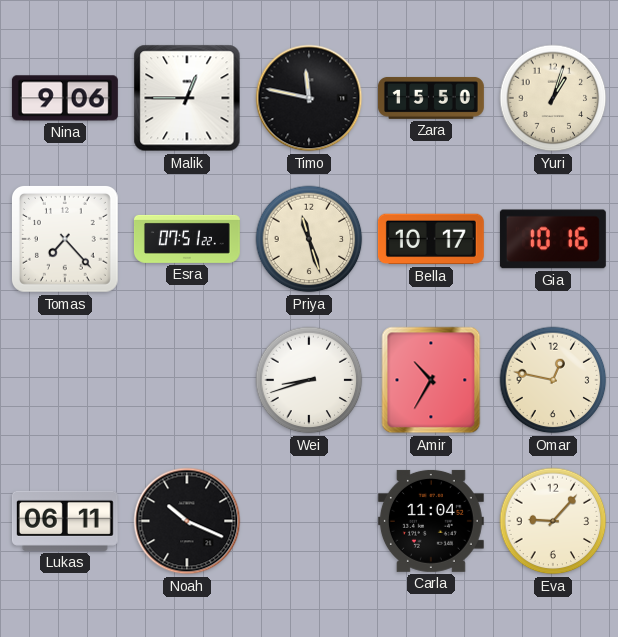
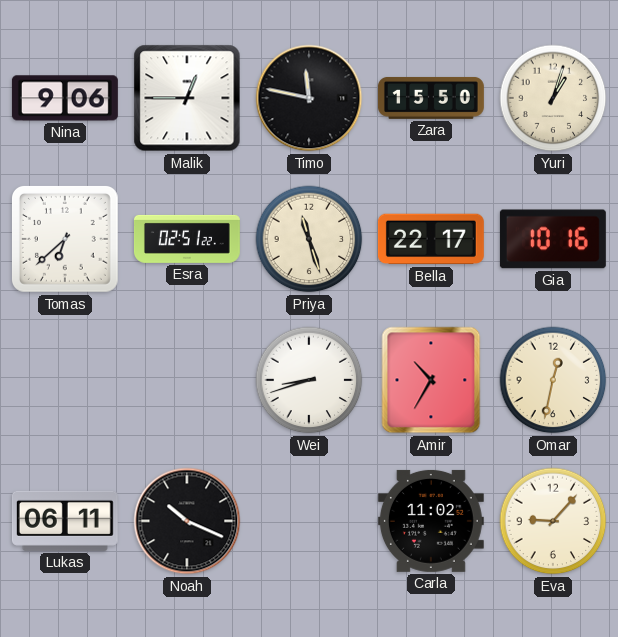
Tomas: 7:23 -> 6:38 (65, 239)
Esra: 07:51 -> 02:51 (187, 239)
Bella: 10:17 -> 22:17 (431, 239)
Omar: 12:47 -> 12:32 (553, 380)
Carla: 11:04 -> 11:02 (431, 521)
